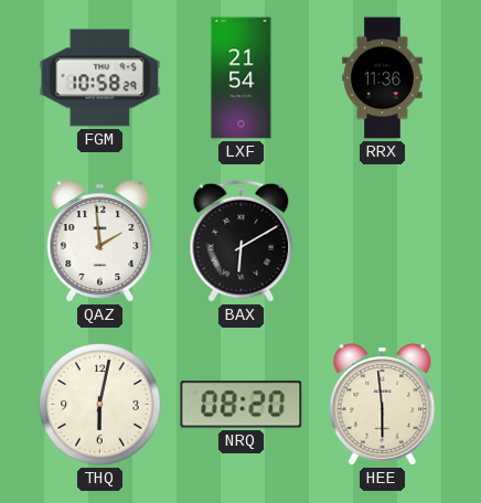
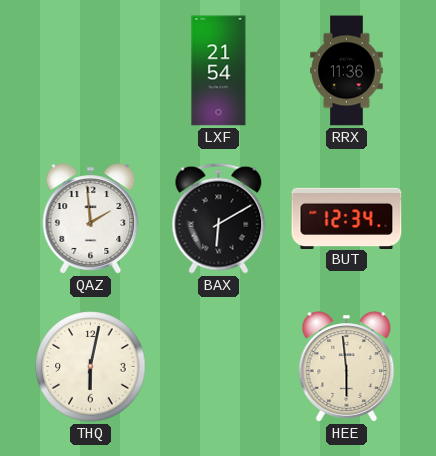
FGM: 10:58 -> none (100, 78)
BUT: none -> 12:34 (347, 218)
NRQ: 08:20 -> none (242, 405)
